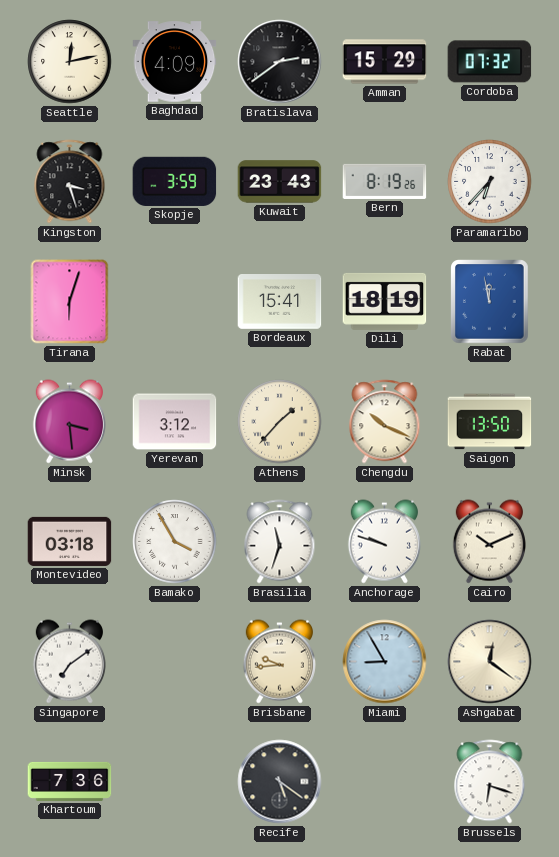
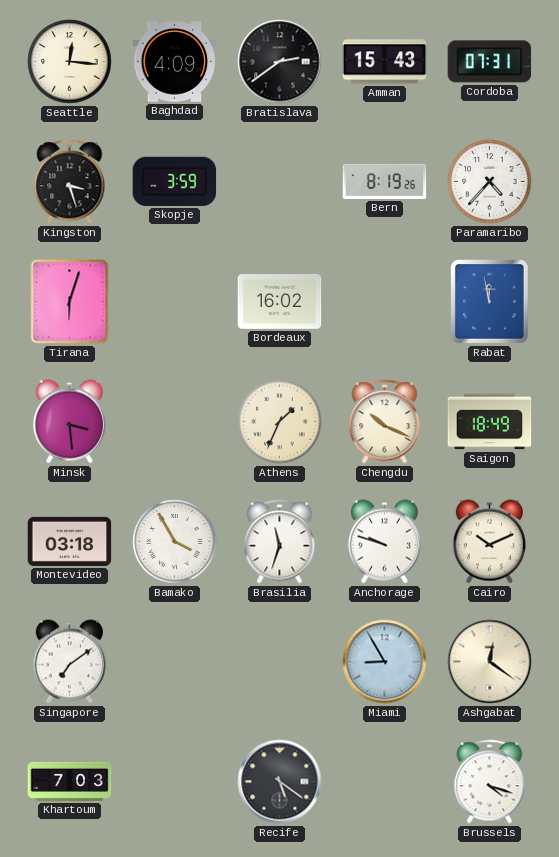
Seattle: 12:13 -> 12:16 (70, 62)
Amman: 15:29 -> 15:43 (385, 62)
Cordoba: 07:32 -> 07:31 (490, 62)
Kuwait: 23:43 -> none (280, 182)
Paramaribo: 6:37 -> 4:37 (490, 182)
Bordeaux: 15:41 -> 16:02 (280, 302)
Dili: 18:19 -> none (385, 301)
Yerevan: 3:12 -> none (175, 422)
Athens: 1:37 -> 1:34 (280, 422)
Saigon: 13:50 -> 18:49 (490, 422)
Brisbane: 9:44 -> none (279, 662)
Khartoum: 7:36 -> 7:03 (70, 781)
Brussels: 6:18 -> 4:18 (490, 782)
